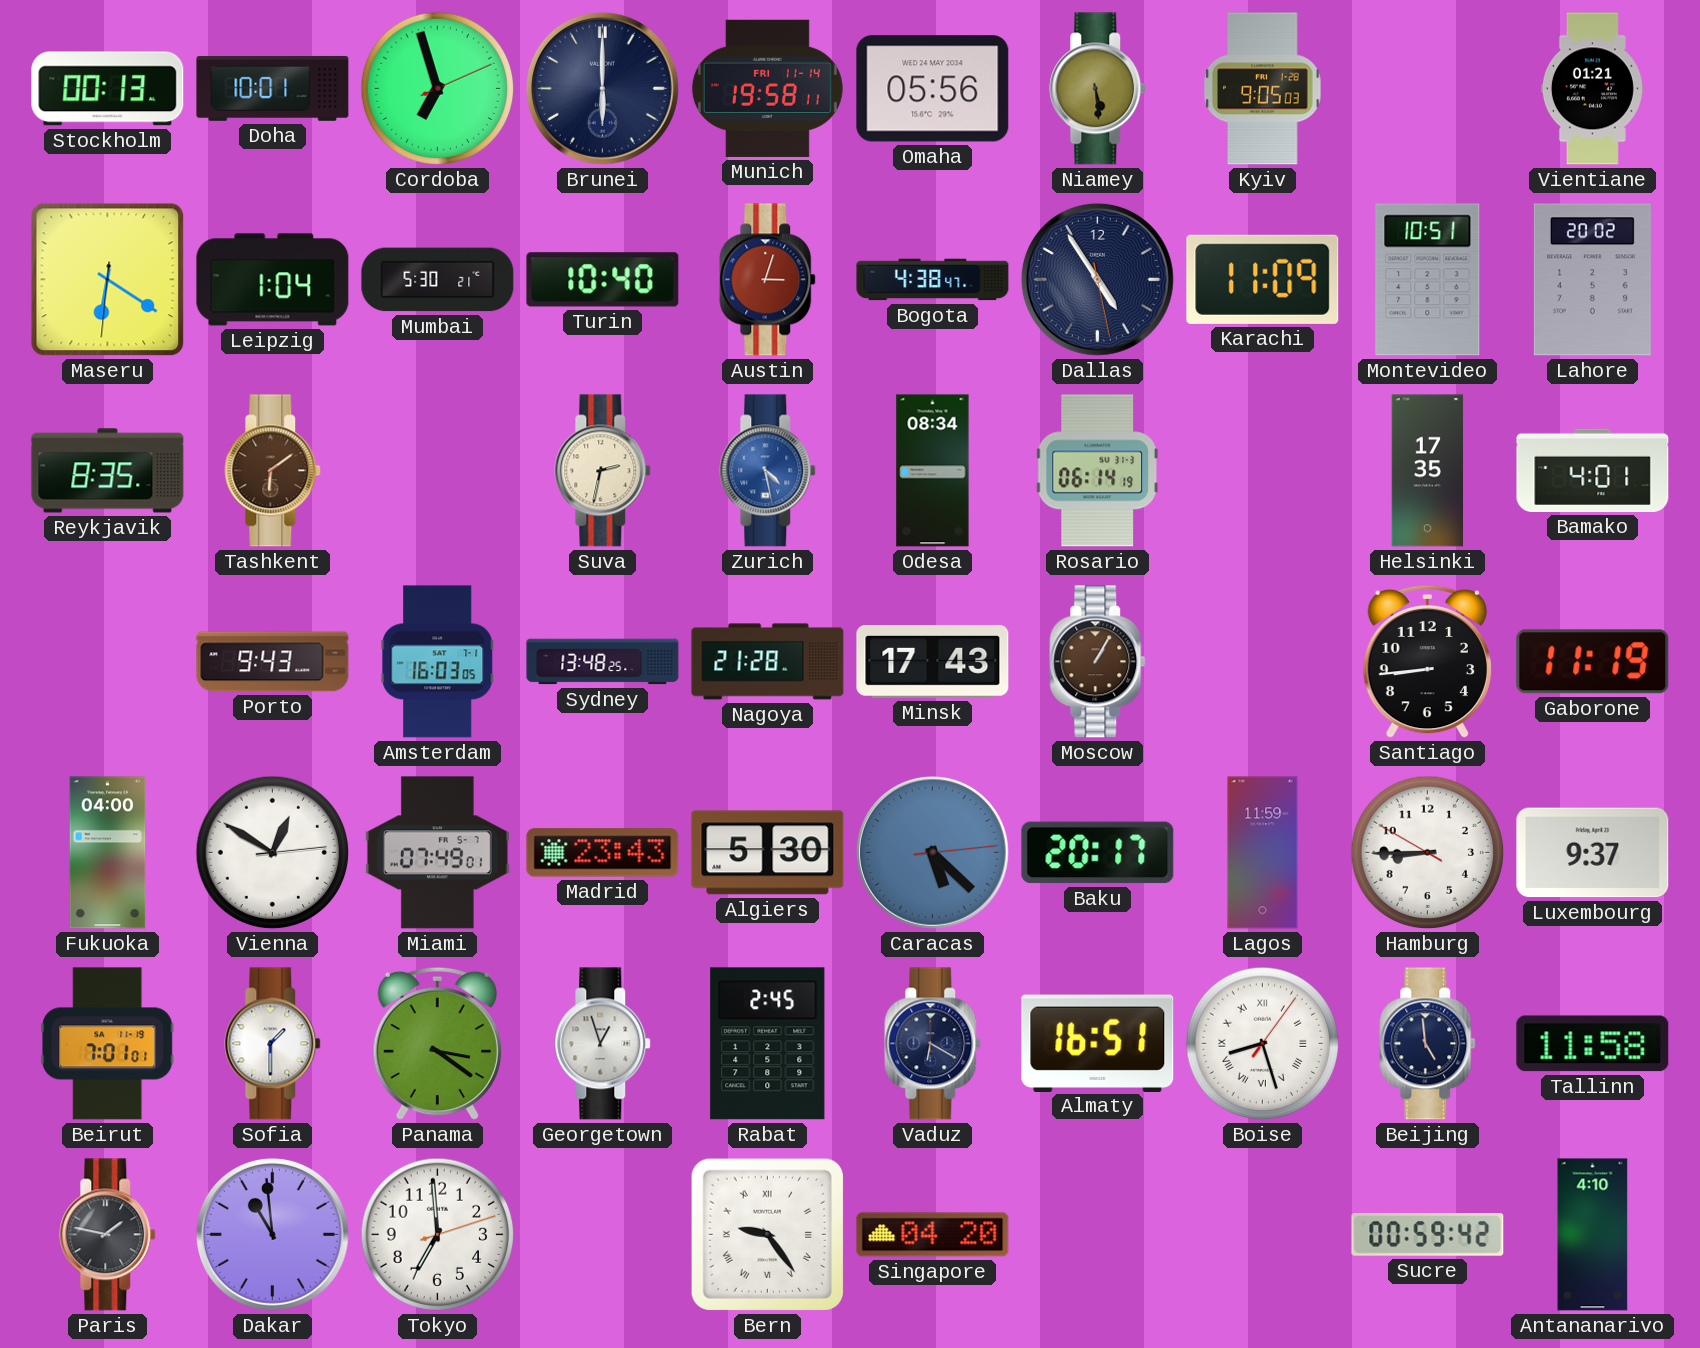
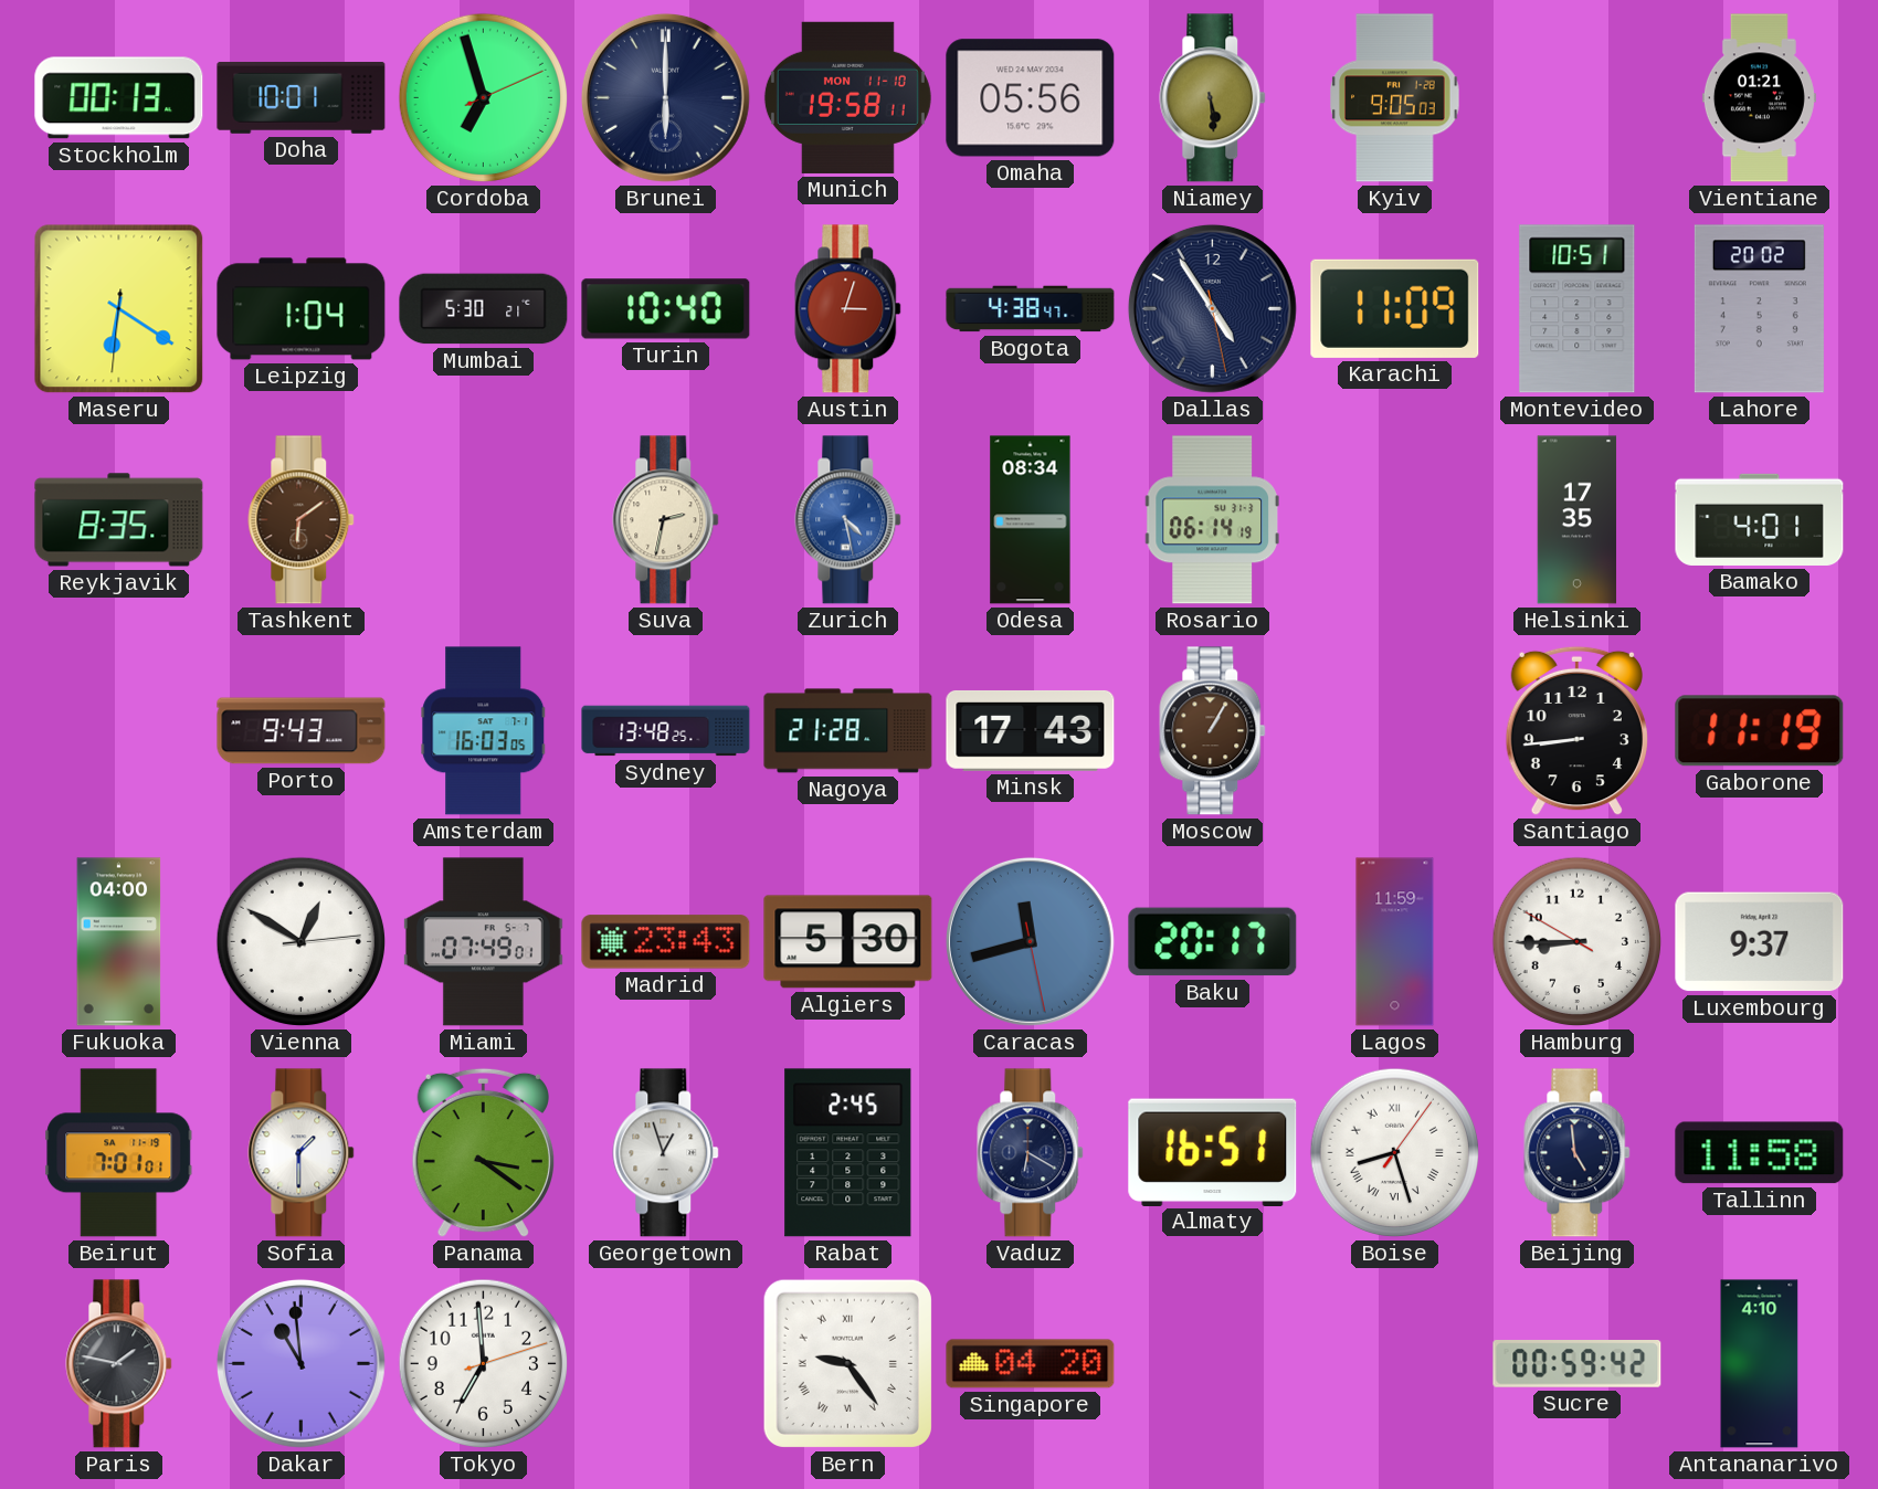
Munich date: FRI 11-14 -> MON 11-10 (847, 97)
Caracas: 5:22 -> 11:42 (1030, 941)
